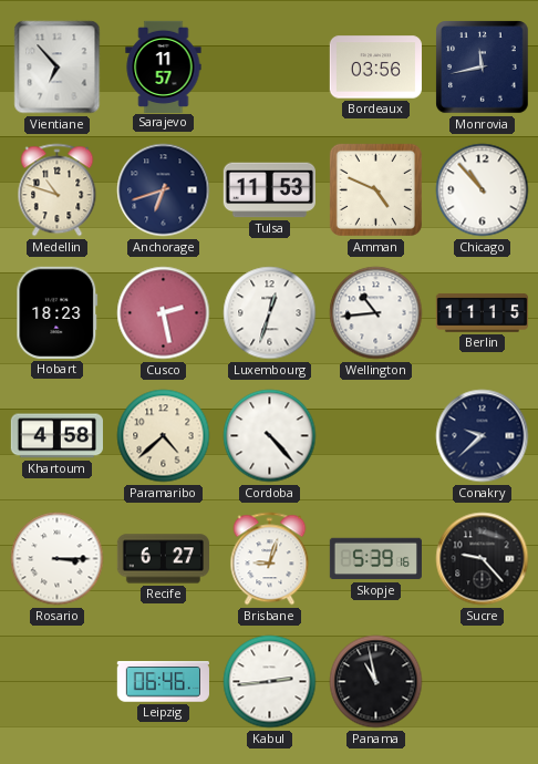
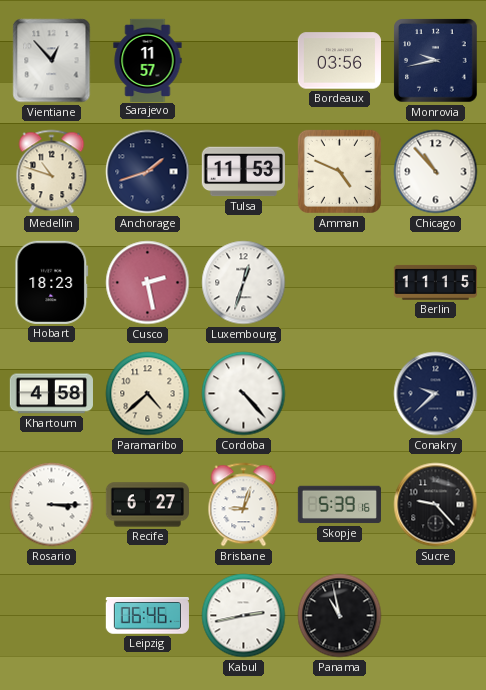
Vientiane: 6:53 -> 12:53 (52, 61)
Monrovia: 11:43 -> 9:43 (436, 61)
Anchorage: 6:42 -> 1:42 (148, 172)
Wellington: 10:44 -> none (376, 313)
Kabul: 2:44 -> 2:43 (244, 616)
